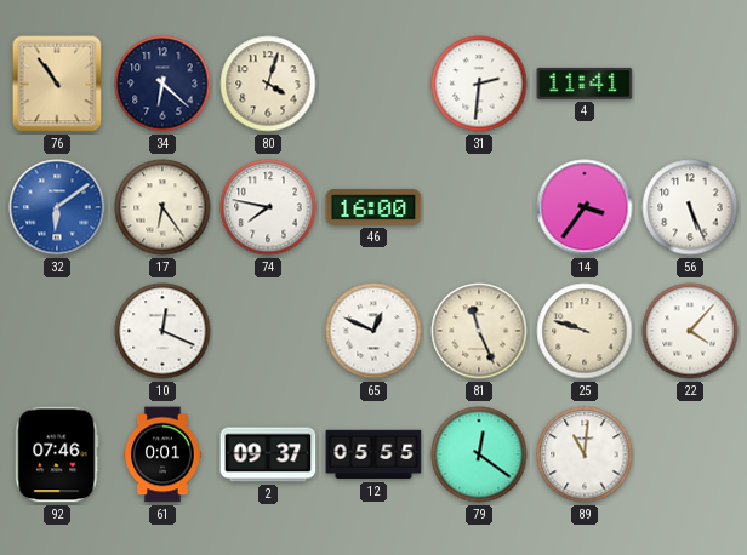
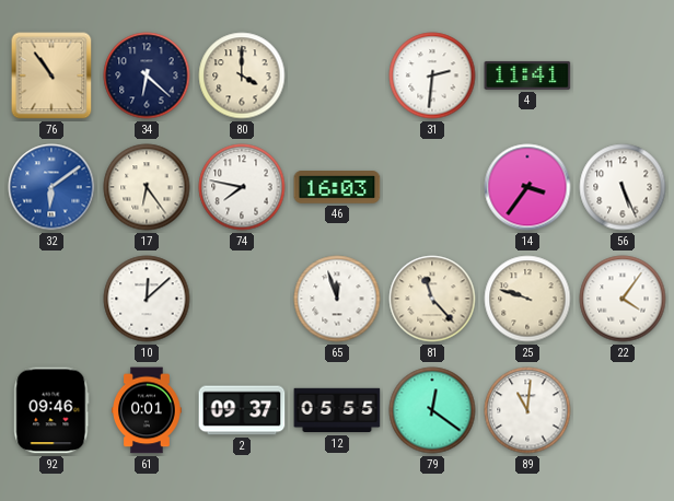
80: 4:03 -> 4:00 (242, 75)
46: 16:00 -> 16:03 (337, 188)
10: 12:19 -> 12:08 (147, 299)
65: 12:49 -> 11:57 (337, 299)
81: 11:26 -> 11:23 (432, 299)
22: 4:07 -> 4:06 (623, 299)
92: 07:46 -> 09:46 (51, 410)
